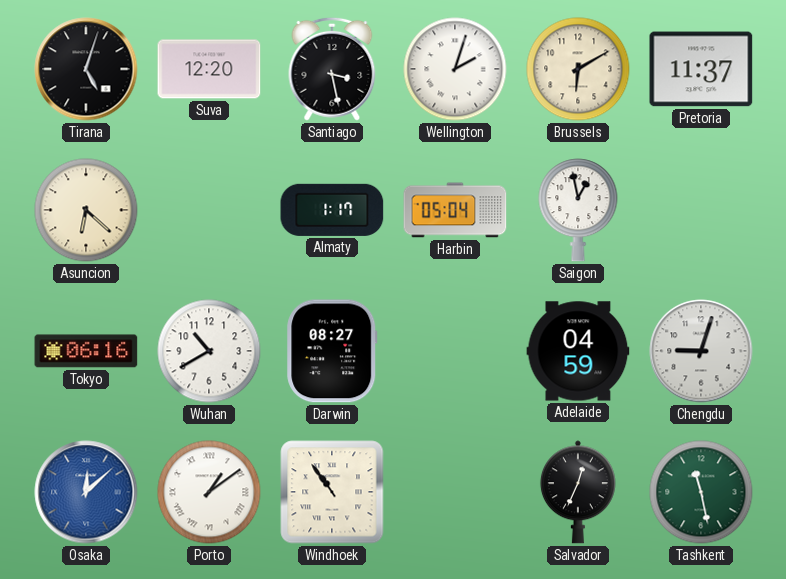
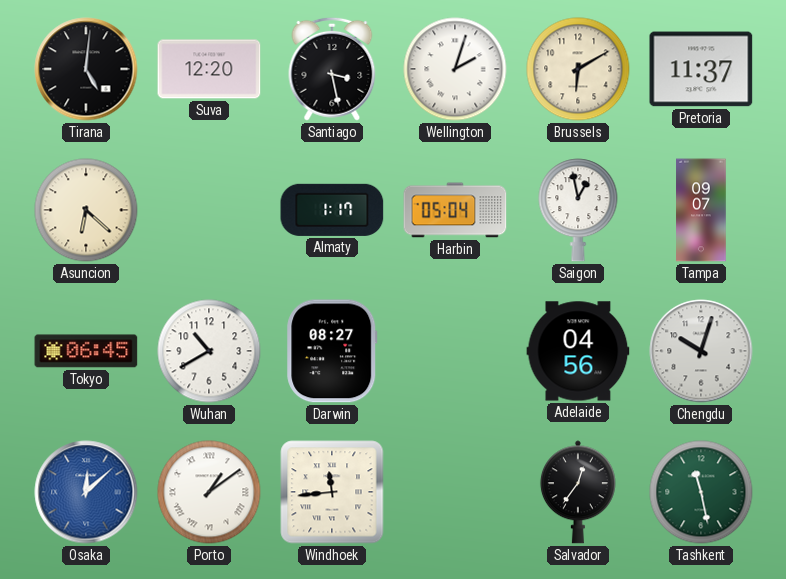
Tirana: 5:03 -> 5:01 (86, 69)
Tampa: none -> 09:07 (701, 210)
Tokyo: 06:16 -> 06:45 (86, 351)
Adelaide: 04:59 -> 04:56 (578, 351)
Chengdu: 9:03 -> 10:03 (701, 351)
Windhoek: 10:54 -> 11:44 (332, 492)
Salvador: 12:34 -> 12:36 (578, 492)
